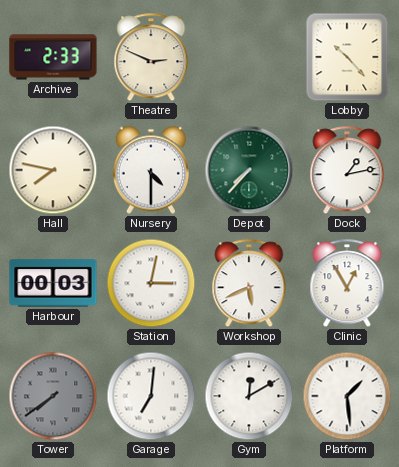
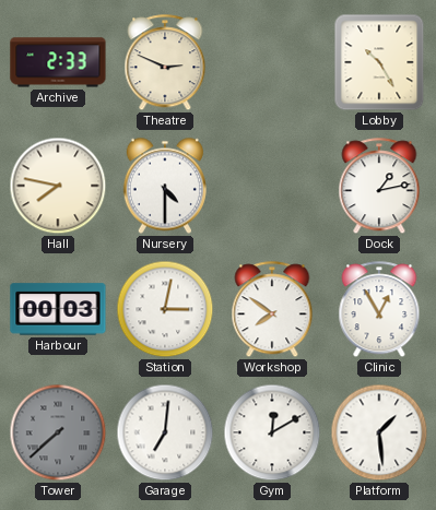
Lobby: 10:23 -> 10:25 (379, 62)
Depot: 7:37 -> none (249, 170)
Workshop: 5:41 -> 7:51 (272, 310)
Tower: 7:39 -> 7:38 (58, 432)
